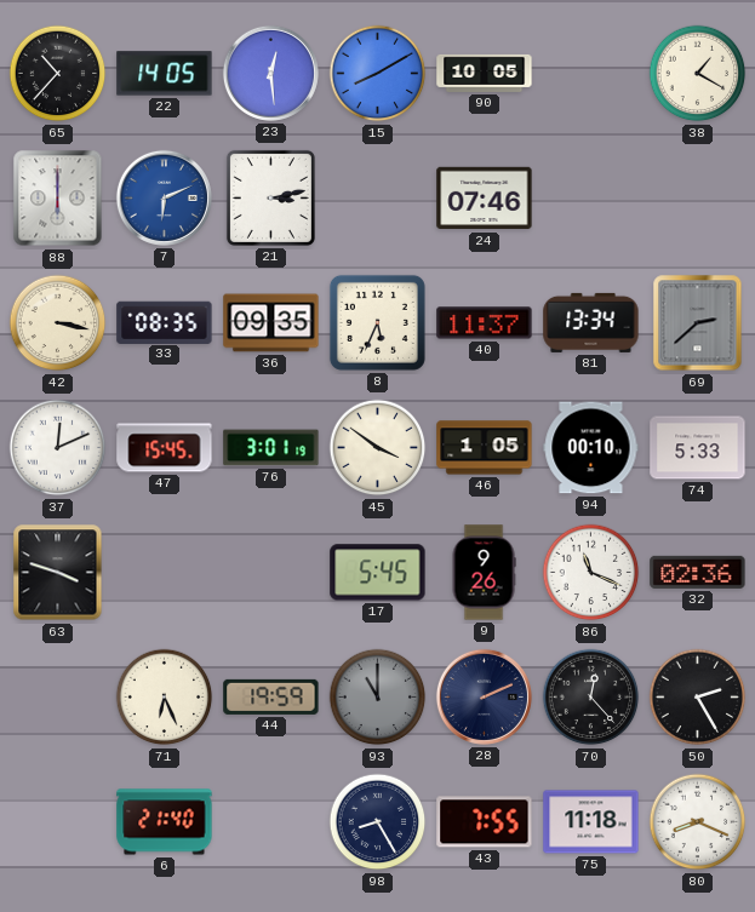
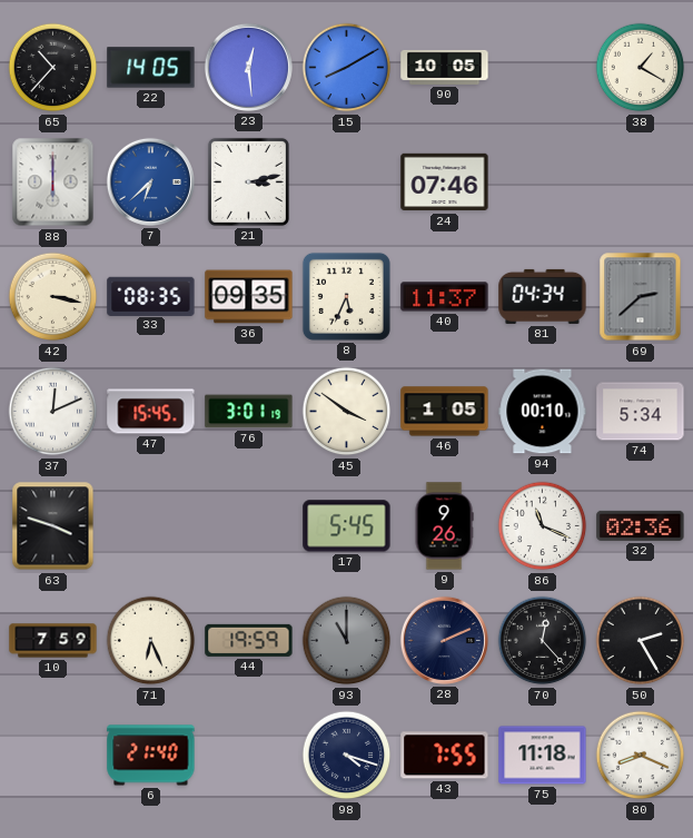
7: 6:11 -> 6:38 (150, 181)
81: 13:34 -> 04:34 (543, 296)
74: 5:33 -> 5:34 (641, 412)
10: none -> 7:59 (53, 641)
98: 8:25 -> 4:18 (347, 756)
